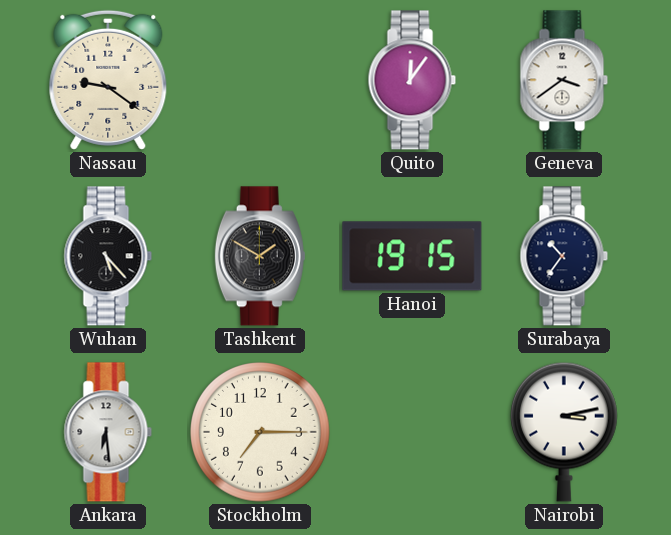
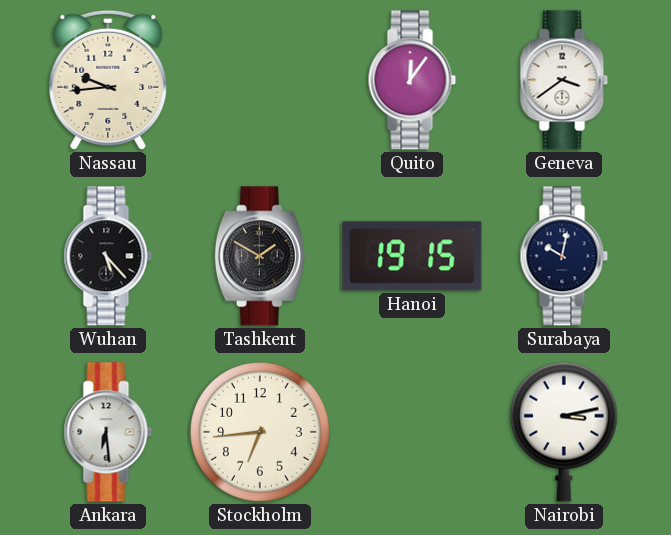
Nassau: 9:21 -> 9:44 (108, 80)
Surabaya: 10:36 -> 10:02 (564, 256)
Stockholm: 7:15 -> 6:44 (261, 433)
